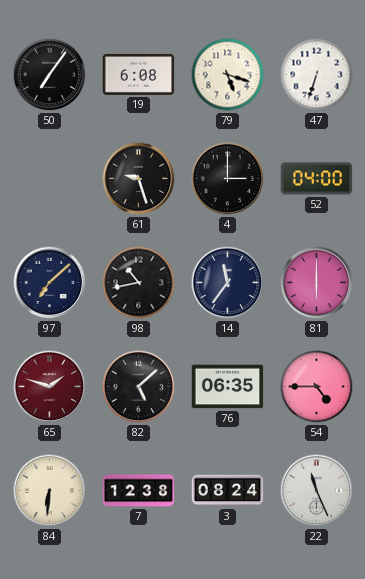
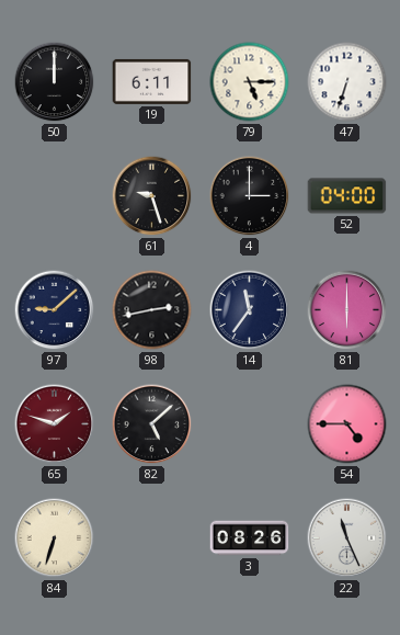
50: 7:06 -> 12:00 (55, 82)
19: 6:08 -> 6:11 (152, 81)
79: 5:18 -> 5:15 (250, 82)
97: 7:08 -> 9:08 (55, 310)
98: 10:43 -> 2:43 (152, 310)
76: 06:35 -> none (228, 387)
84: 6:31 -> 6:33 (55, 538)
7: 12:38 -> none (139, 491)
3: 08:24 -> 08:26 (250, 538)
